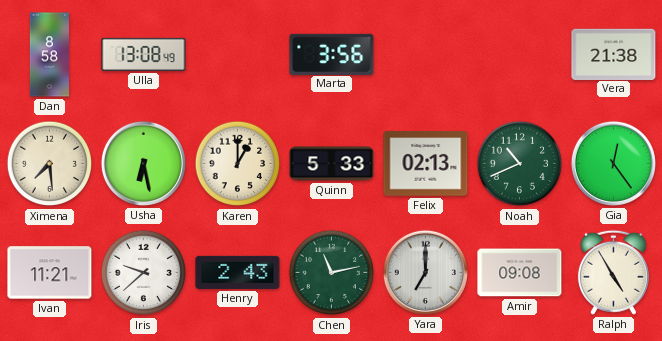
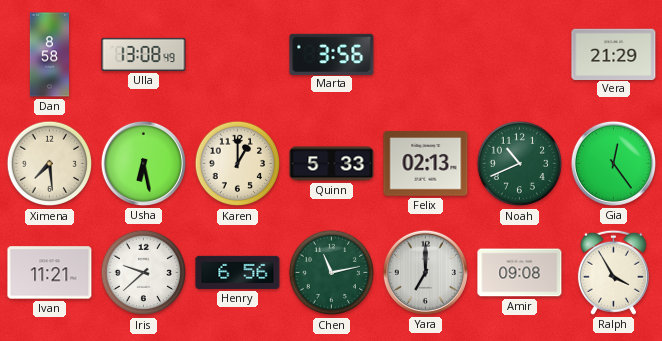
Vera: 21:38 -> 21:29 (614, 54)
Henry: 2:43 -> 6:56 (238, 272)
Ralph: 4:55 -> 3:55 (613, 272)
